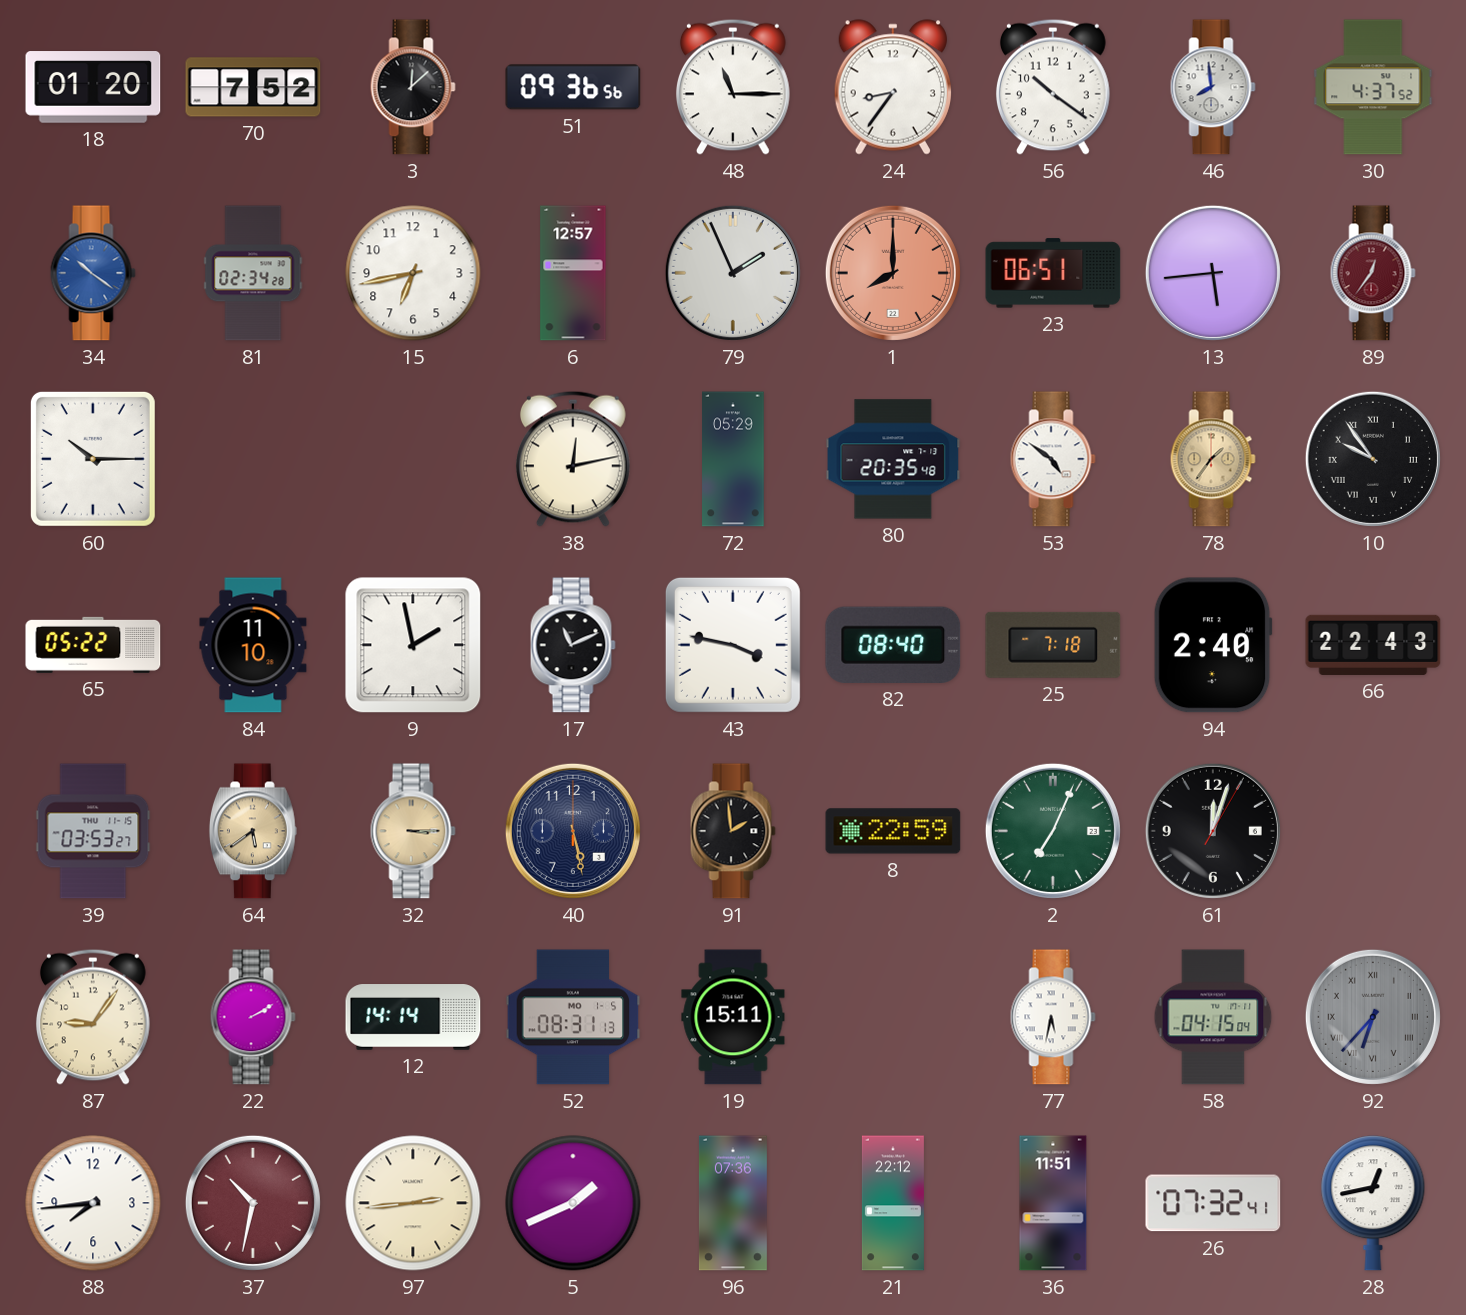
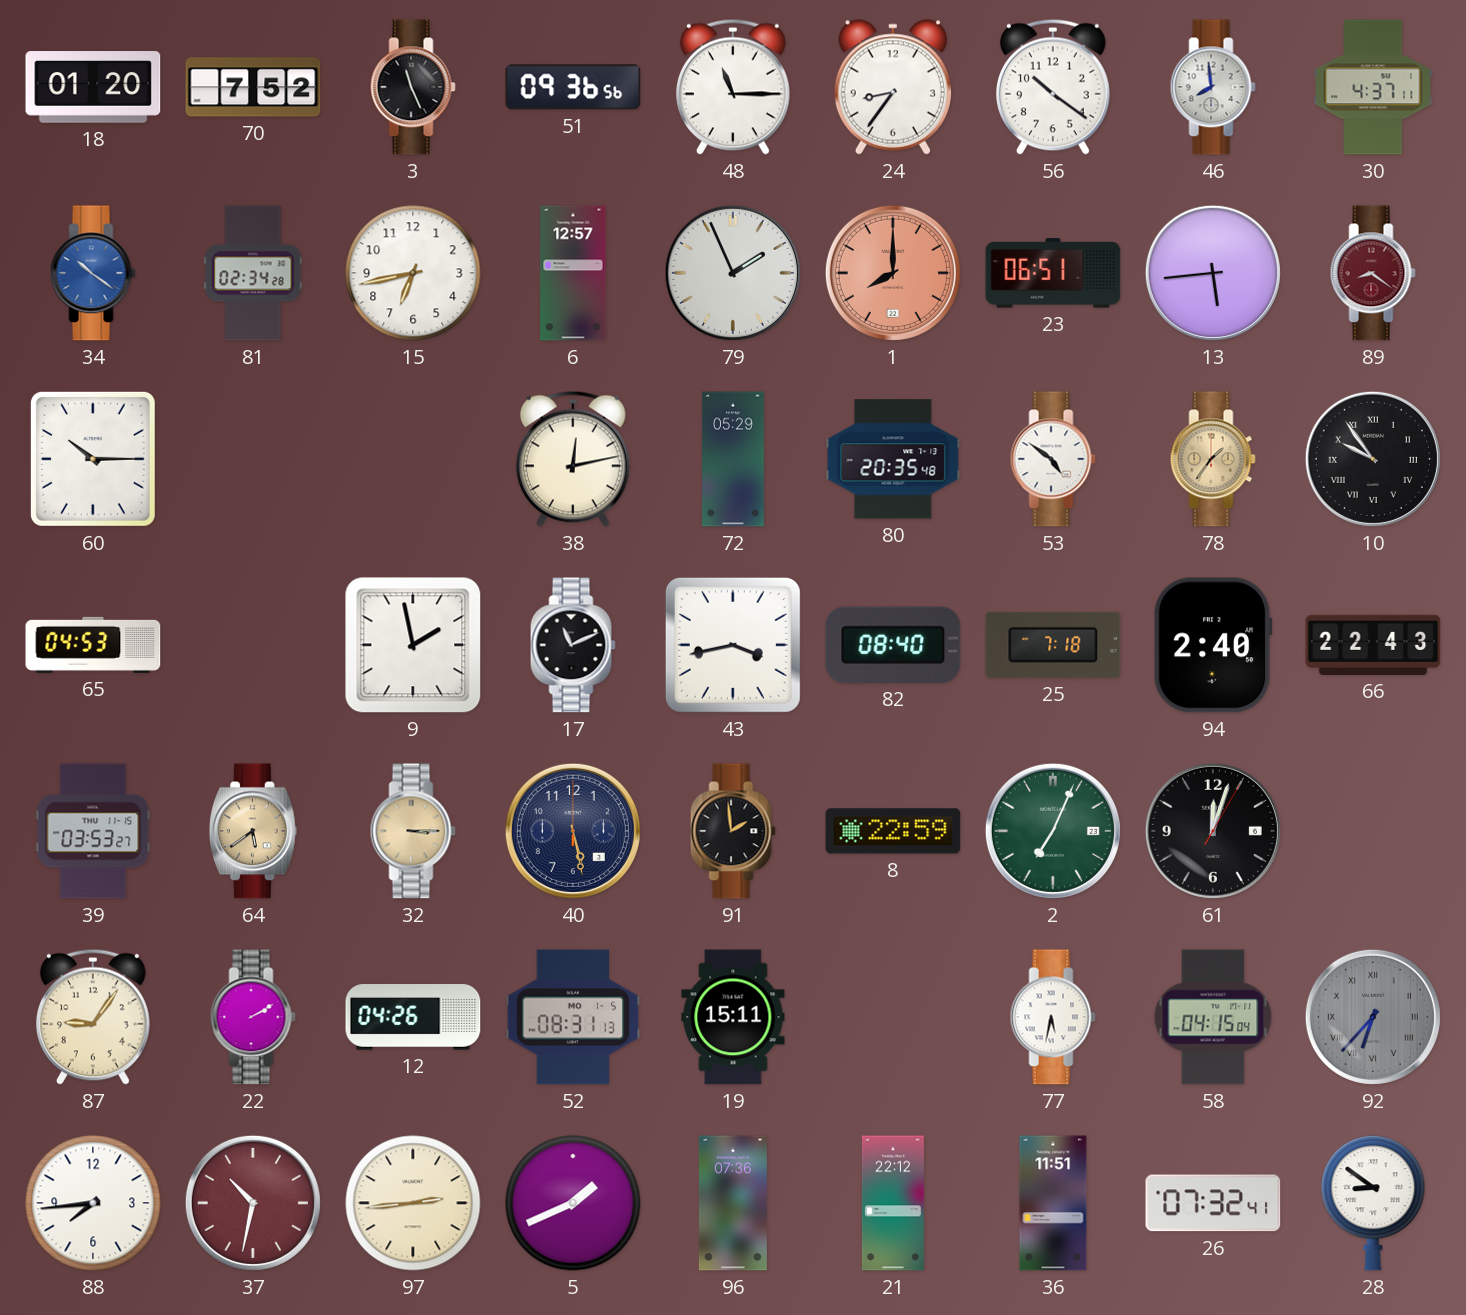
3: 12:08 -> 11:26 (413, 87)
30: 4:37:52 -> 4:37:11 (1373, 87)
89: 12:36 -> 8:21 (1373, 273)
65: 05:22 -> 04:53 (93, 645)
84: 11:10 -> none (253, 645)
43: 3:47 -> 3:43 (733, 645)
12: 14:14 -> 04:26 (413, 1017)
28: 12:43 -> 8:51 (1373, 1203)
